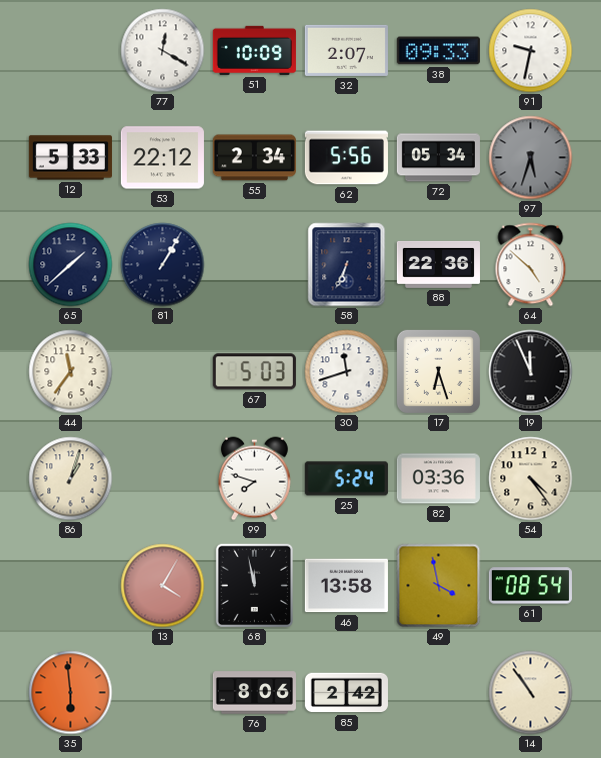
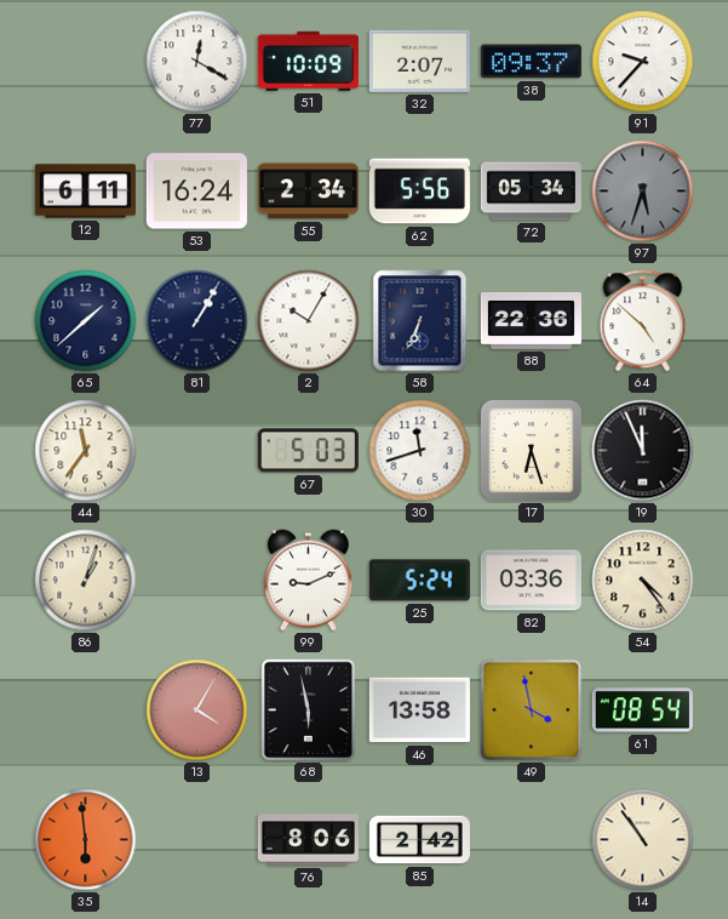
38: 09:33 -> 09:37 (531, 62)
91: 9:32 -> 9:37 (643, 62)
12: 5:33 -> 6:11 (85, 192)
53: 22:12 -> 16:24 (196, 192)
2: none -> 10:05 (309, 321)
99: 7:48 -> 9:11 (308, 581)
68: 11:58 -> 5:58 (308, 710)
